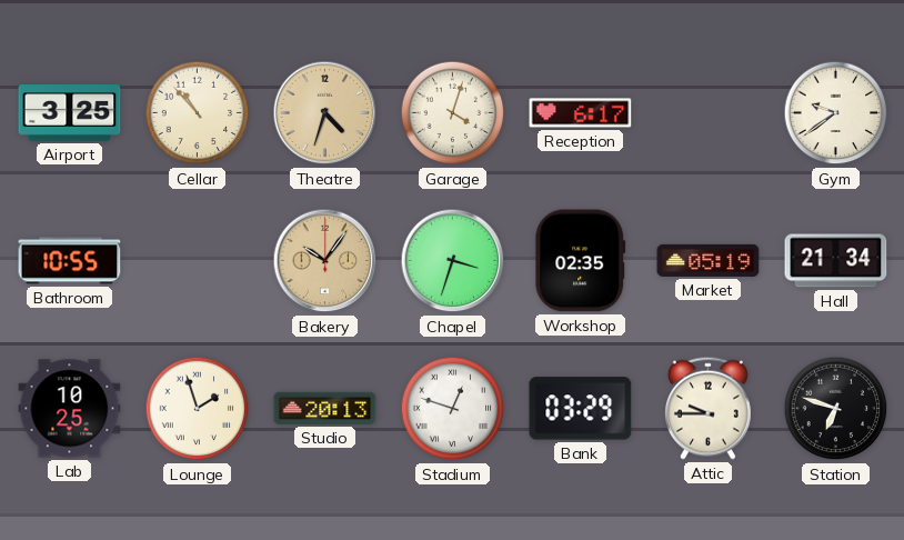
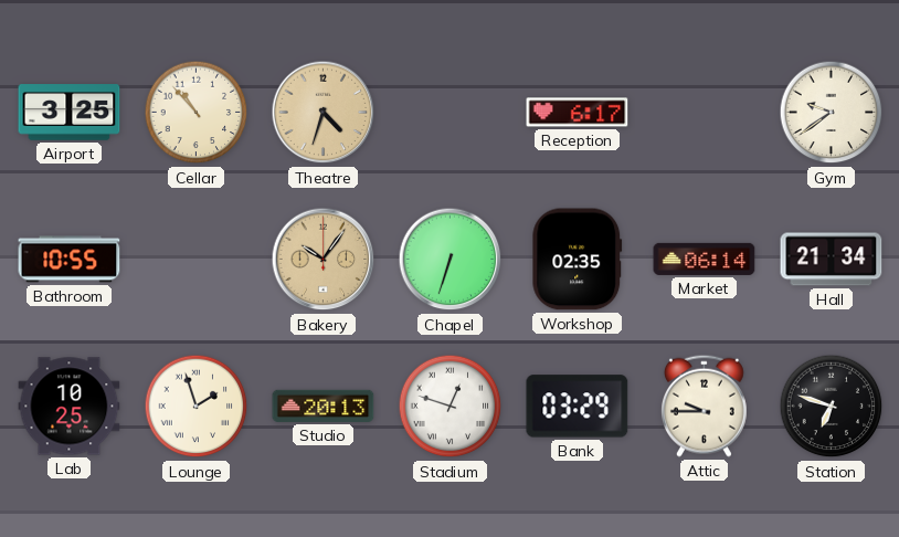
Garage: 4:03 -> none (453, 113)
Chapel: 3:33 -> 6:33 (451, 260)
Market: 05:19 -> 06:14 (705, 259)
